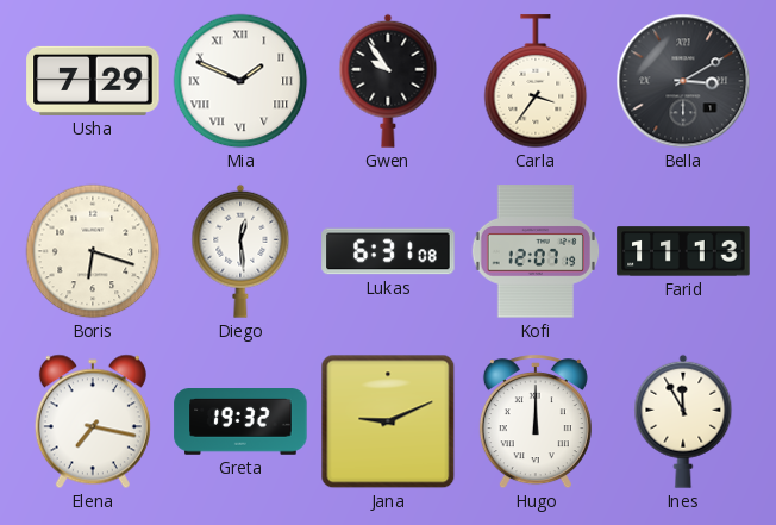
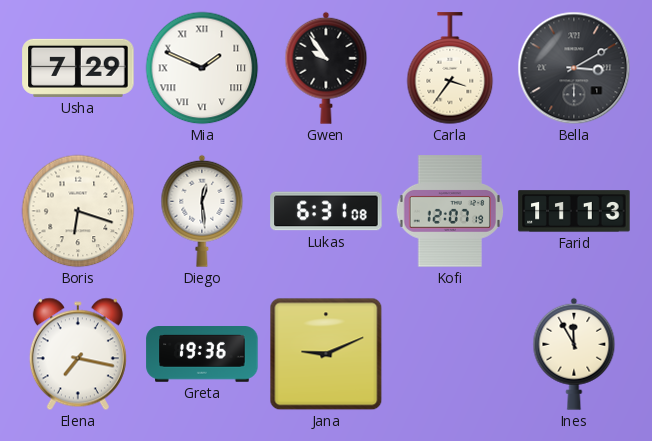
Greta: 19:32 -> 19:36 (202, 355)
Hugo: 12:00 -> none (536, 423)
